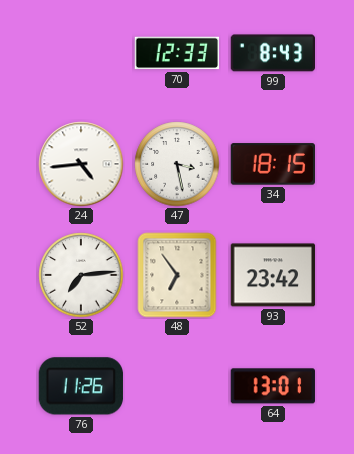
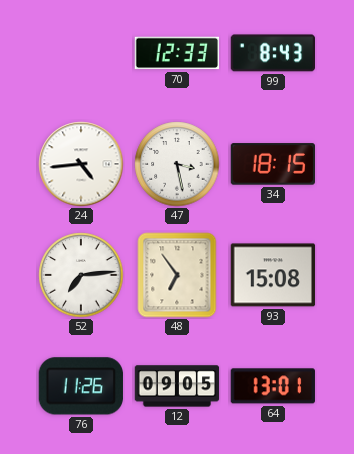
93: 23:42 -> 15:08 (273, 275)
12: none -> 09:05 (177, 386)
